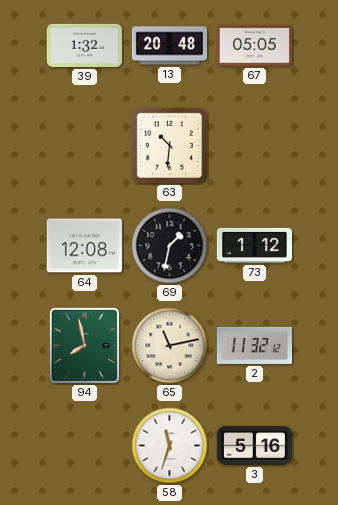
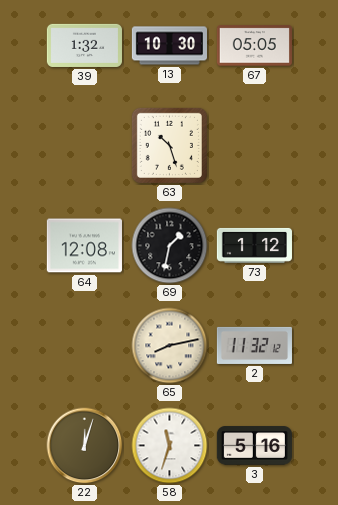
13: 20:48 -> 10:30 (169, 46)
63: 10:31 -> 10:27 (169, 145)
94: 7:58 -> none (84, 345)
65: 11:13 -> 8:13 (170, 346)
22: none -> 12:03 (85, 446)
